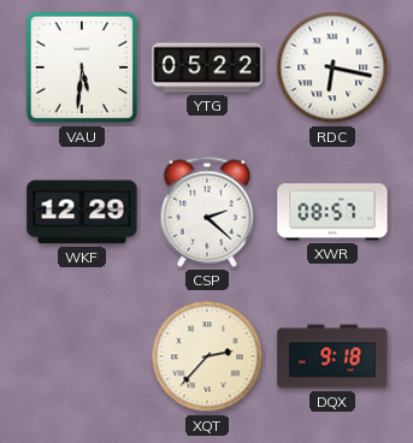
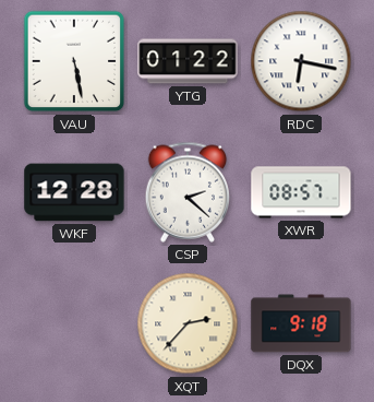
VAU: 5:31 -> 5:28 (74, 61)
YTG: 05:22 -> 01:22 (188, 61)
WKF: 12:29 -> 12:28 (74, 192)
